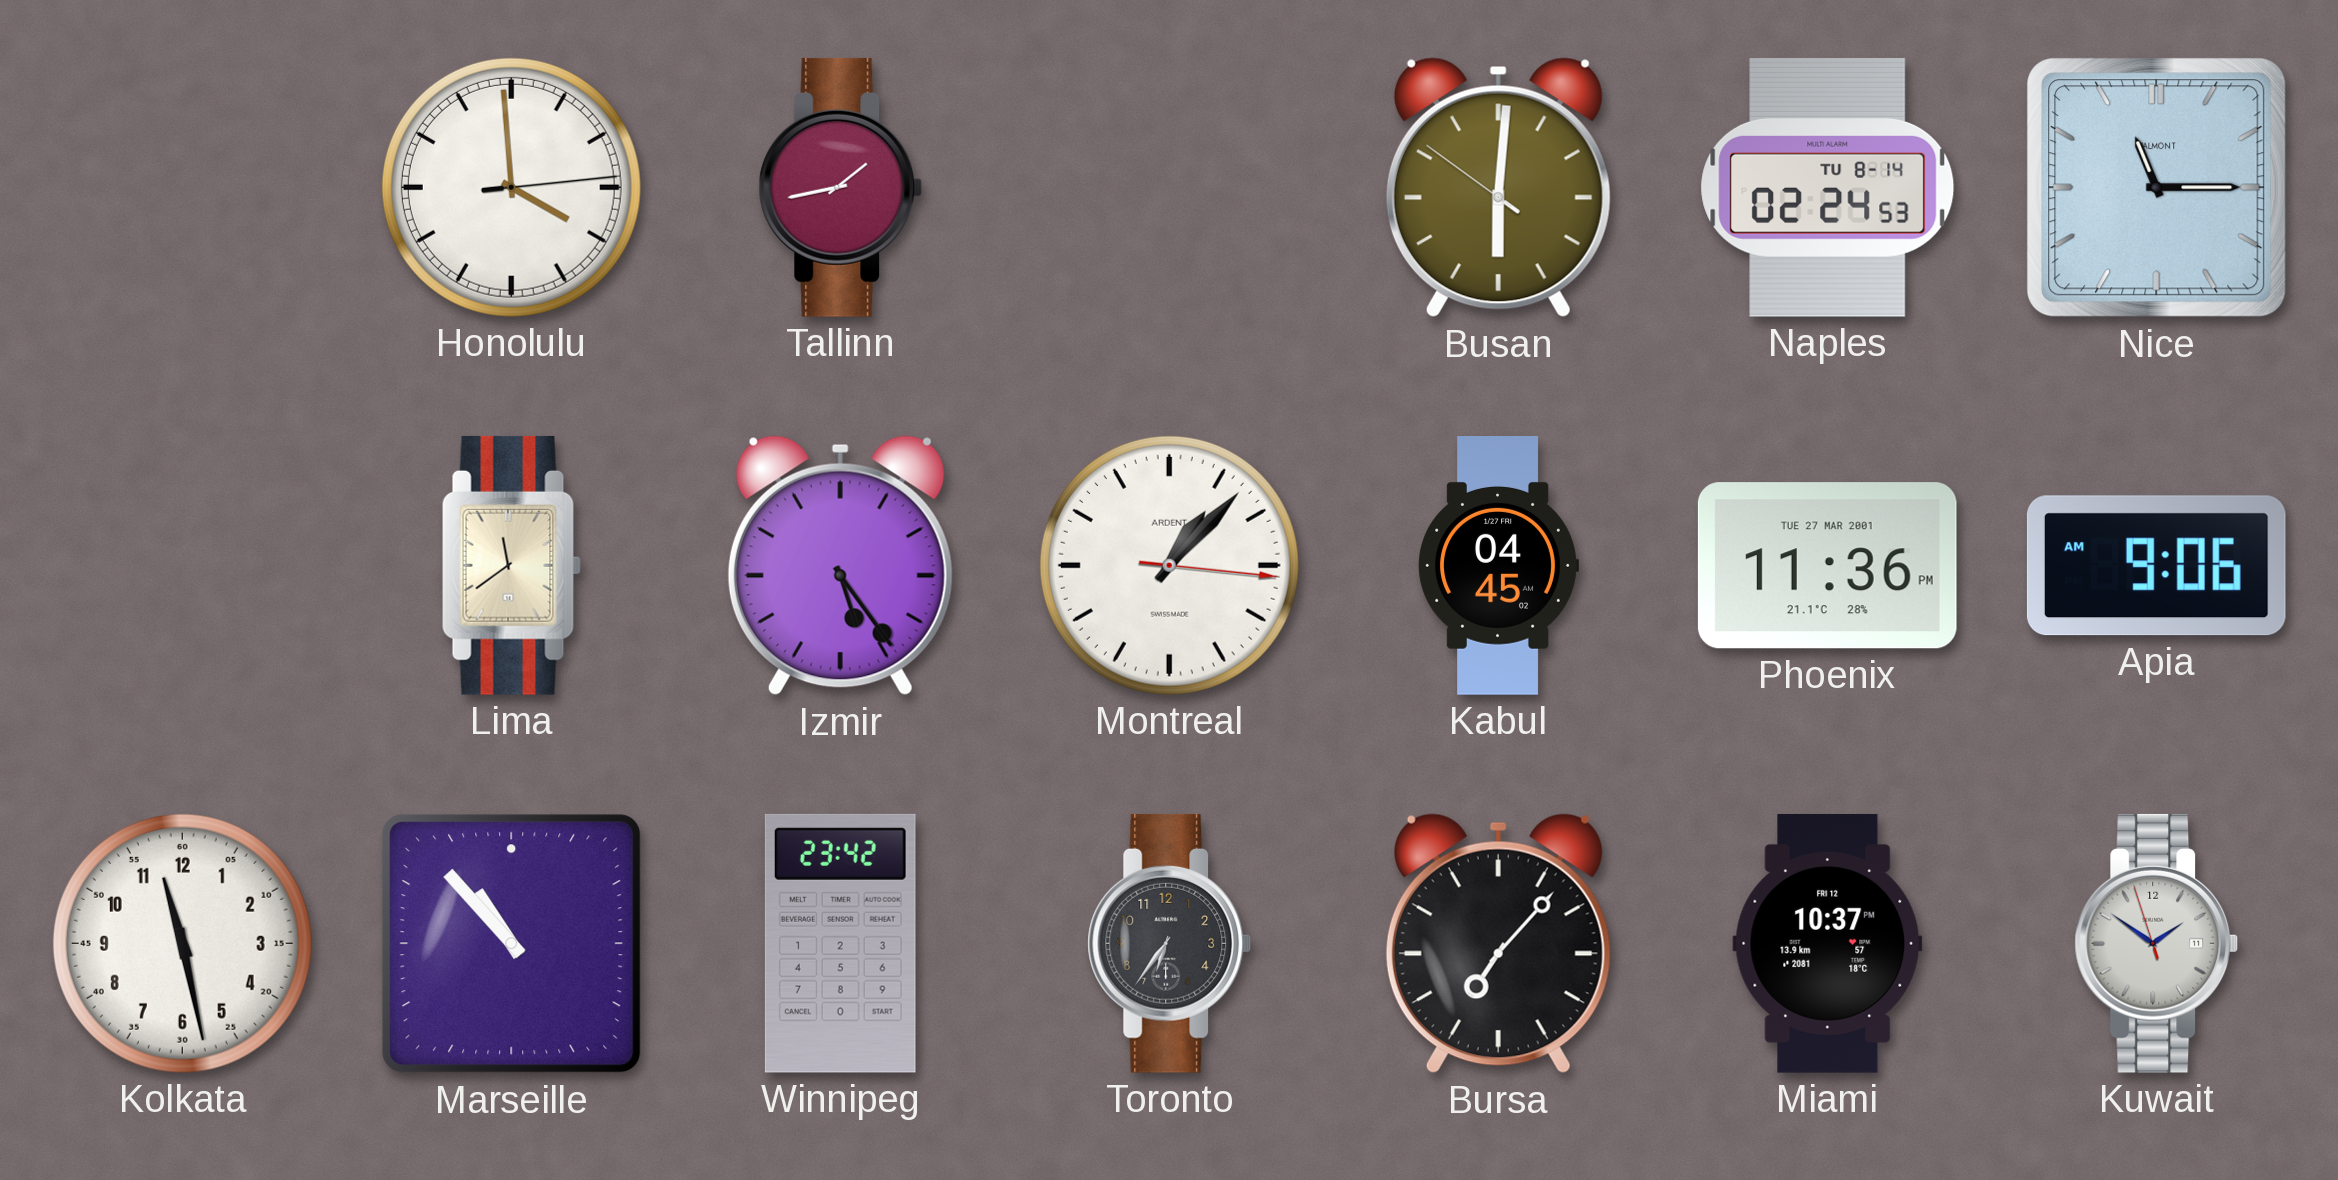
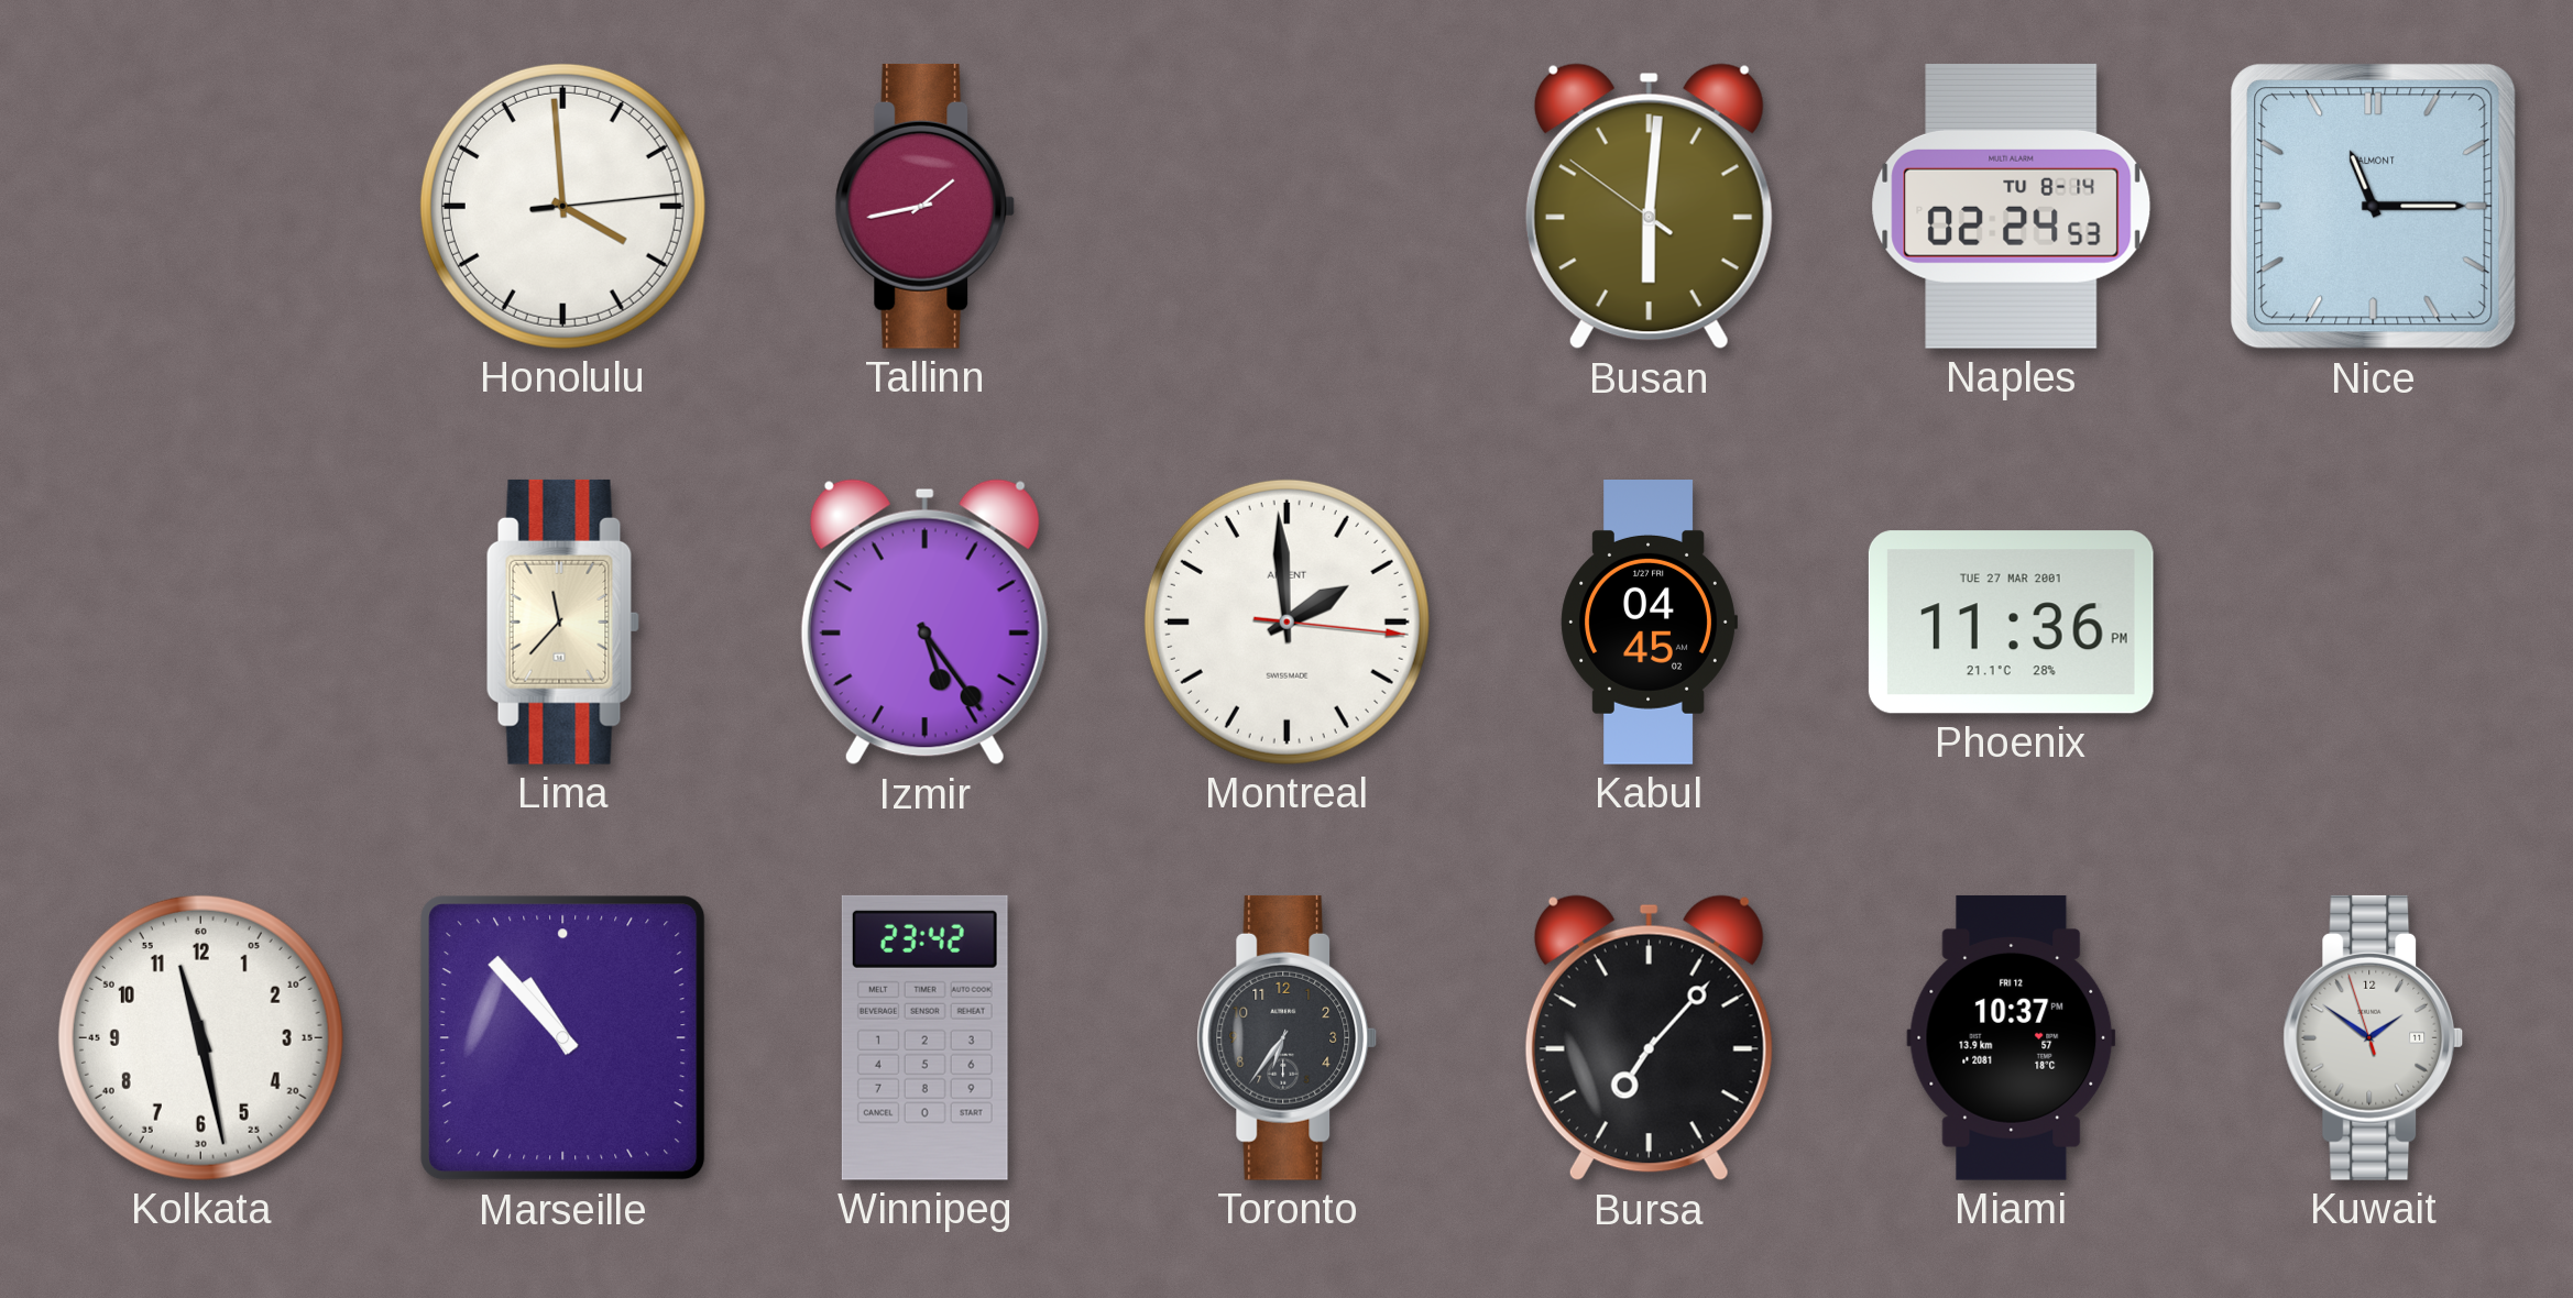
Lima: 11:39 -> 11:37 (562, 621)
Montreal: 1:07 -> 1:59 (1286, 621)
Apia: 9:06 -> none (2156, 566)
